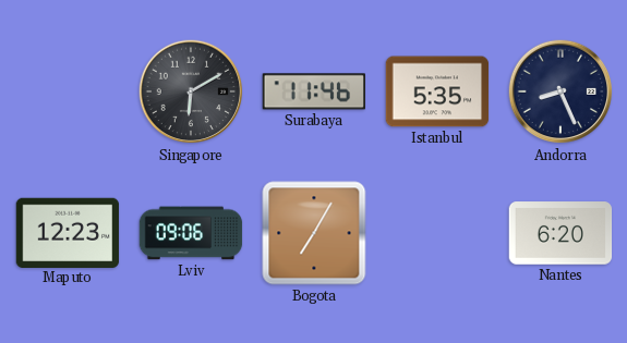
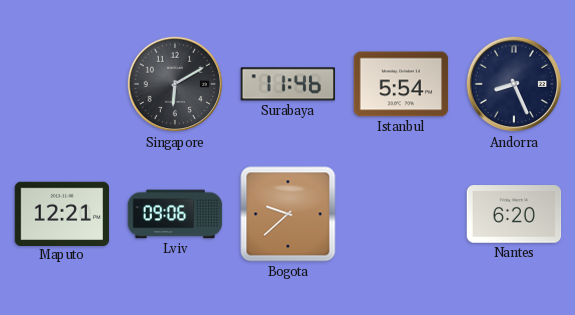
Istanbul: 5:35 -> 5:54 (401, 84)
Maputo: 12:23 -> 12:21 (62, 213)
Bogota: 7:05 -> 9:38 (288, 214)
